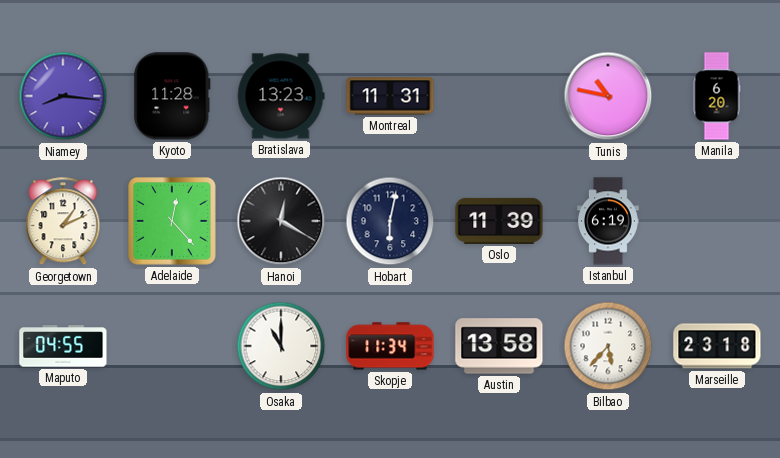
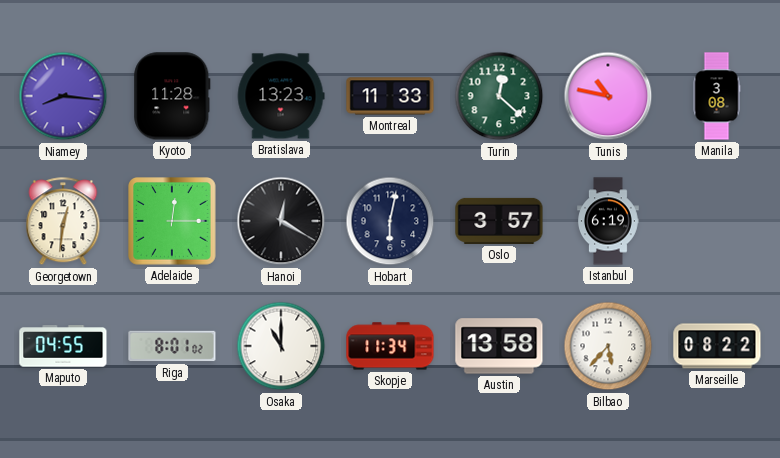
Montreal: 11:31 -> 11:33 (390, 96)
Turin: none -> 12:22 (499, 96)
Manila: 6:20 -> 3:08 (717, 96)
Georgetown: 1:11 -> 12:31 (63, 222)
Adelaide: 12:23 -> 12:15 (173, 222)
Oslo: 11:39 -> 3:57 (499, 221)
Riga: none -> 8:01 (172, 346)
Marseille: 23:18 -> 08:22 (717, 346)
